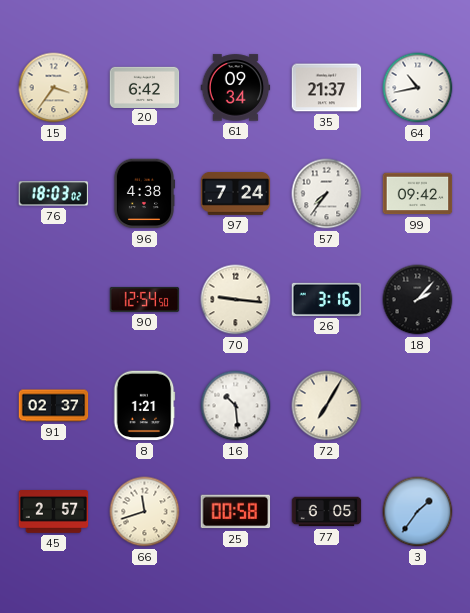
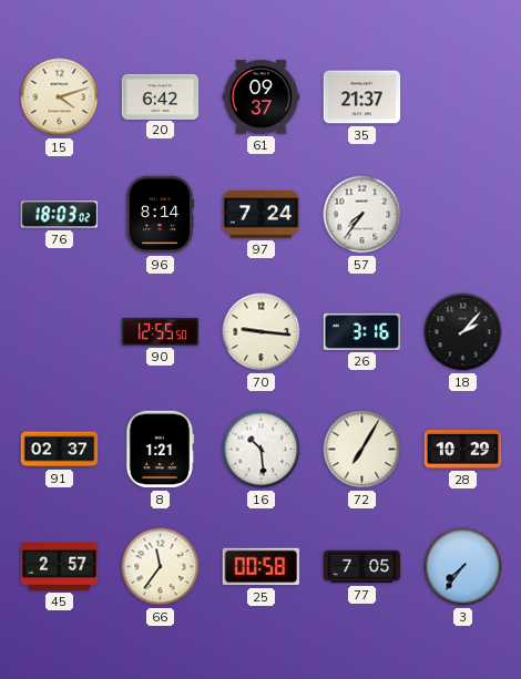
15: 3:36 -> 4:12 (60, 97)
61: 09:34 -> 09:37 (262, 97)
64: 10:43 -> none (418, 88)
96: 4:38 -> 8:14 (160, 215)
99: 09:42 -> none (418, 194)
90: 12:54 -> 12:55 (161, 331)
28: none -> 10:29 (463, 450)
66: 11:42 -> 11:36 (161, 567)
77: 6:05 -> 7:05 (362, 567)
3: 1:36 -> 7:36 (463, 567)
